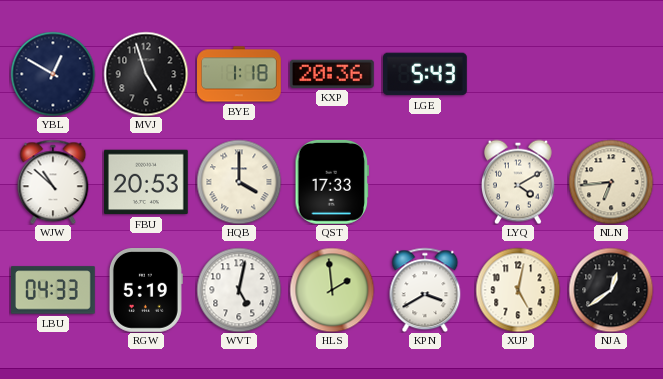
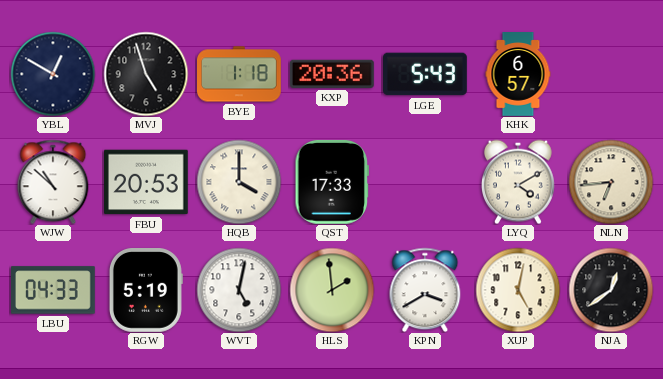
KHK: none -> 6:57 (518, 74)
